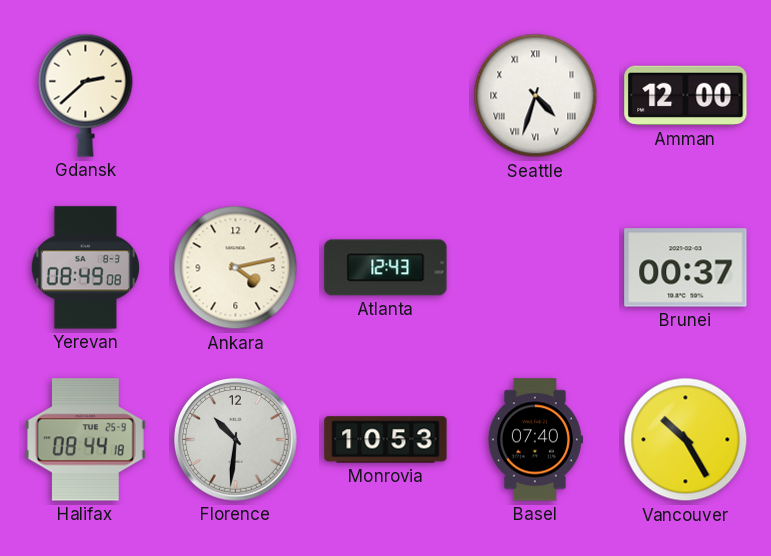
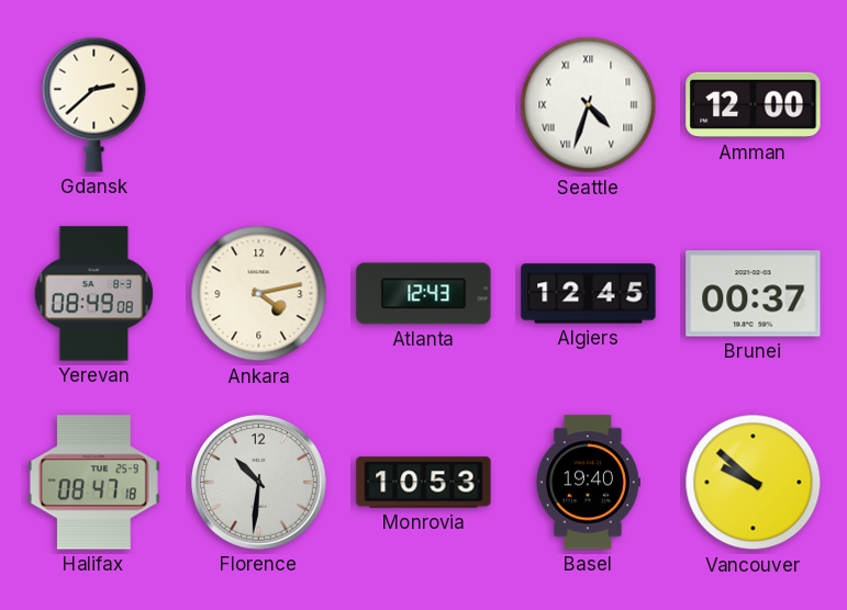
Algiers: none -> 12:45 (589, 294)
Halifax: 08:44 -> 08:47 (93, 483)
Basel: 07:40 -> 19:40 (588, 483)
Vancouver: 10:25 -> 9:52 (754, 483)
